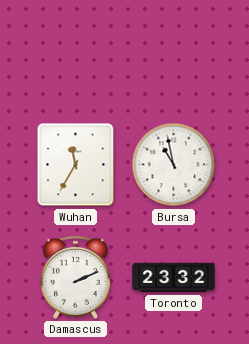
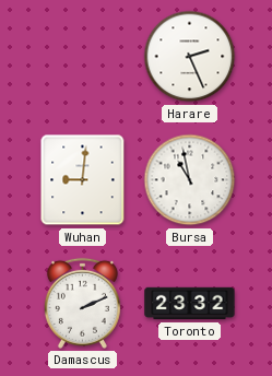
Harare: none -> 2:26 (190, 57)
Wuhan: 11:35 -> 9:01 (83, 180)
